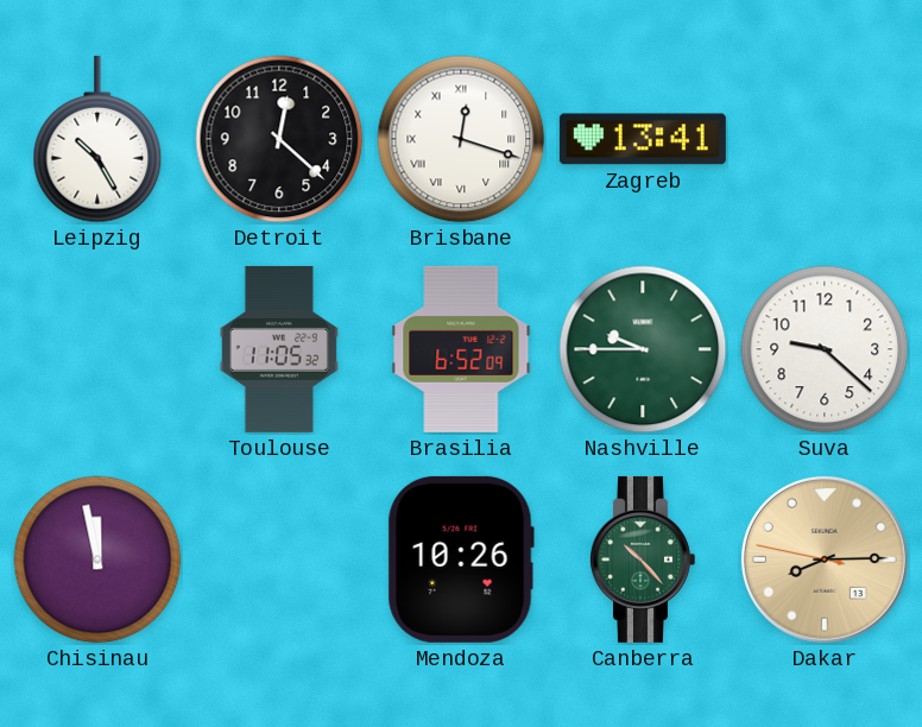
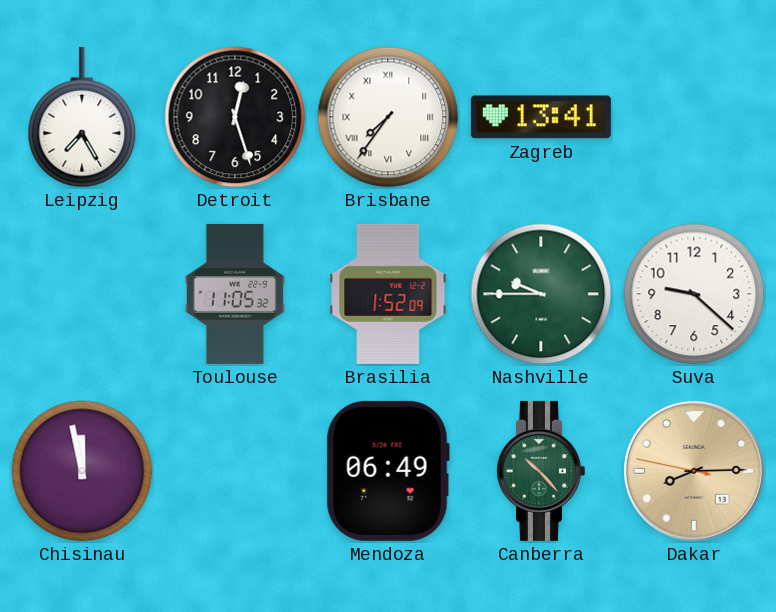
Leipzig: 10:25 -> 7:25 (82, 117)
Detroit: 12:22 -> 12:27 (235, 117)
Brisbane: 12:18 -> 7:36 (388, 117)
Brasilia: 6:52 -> 1:52 (388, 294)
Mendoza: 10:26 -> 06:49 (388, 471)
